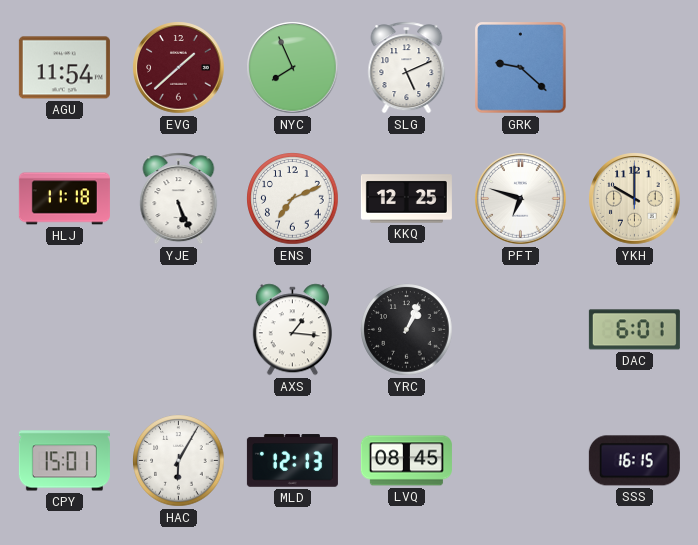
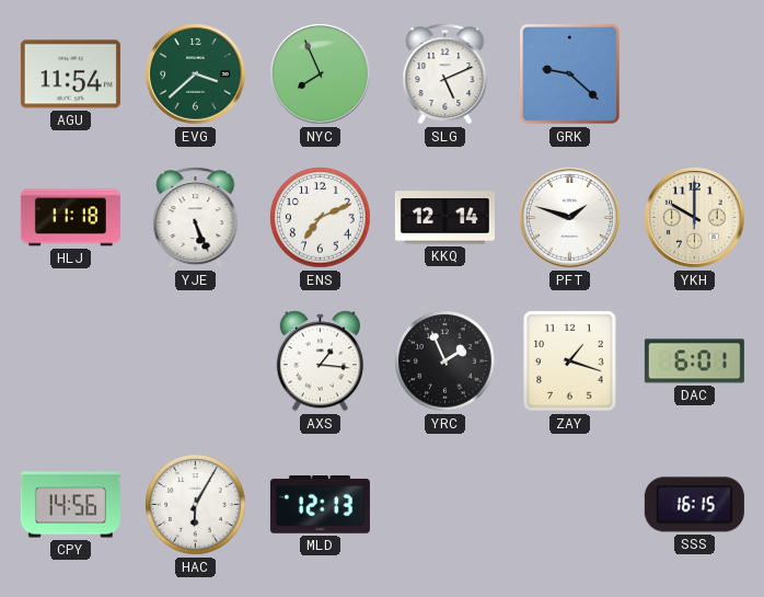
EVG: 1:38 -> 3:38 (196, 74)
EVG dial: burgundy -> green (196, 74)
KKQ: 12:25 -> 12:14 (444, 218)
PFT: 6:48 -> 1:48 (570, 218)
YRC: 1:04 -> 1:56 (445, 361)
ZAY: none -> 1:18 (570, 361)
CPY: 15:01 -> 14:56 (70, 505)
LVQ: 08:45 -> none (406, 461)
